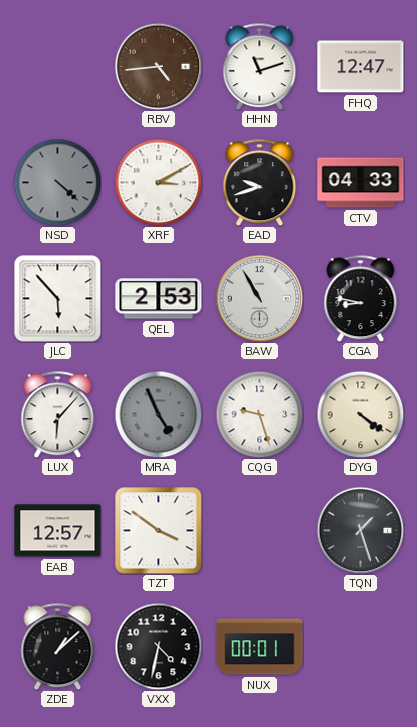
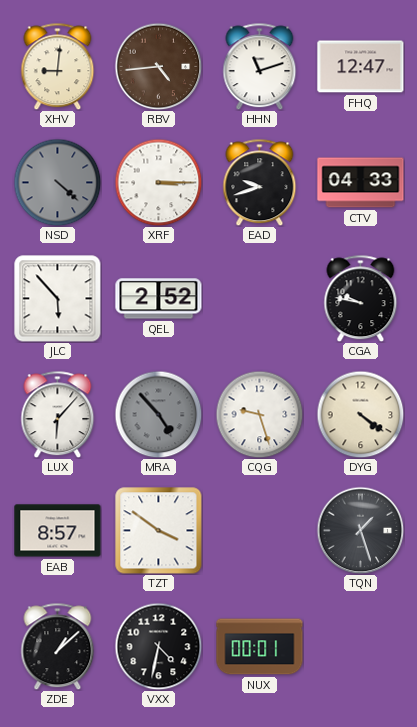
XHV: none -> 9:01 (58, 66)
XRF: 3:10 -> 3:15 (158, 182)
QEL: 2:53 -> 2:52 (159, 299)
BAW: 10:55 -> none (259, 298)
CGA: 8:47 -> 9:47 (361, 298)
MRA: 4:56 -> 4:53 (158, 414)
EAB: 12:57 -> 8:57 (58, 531)
